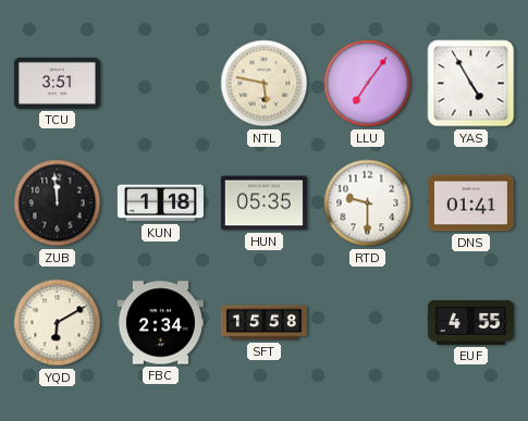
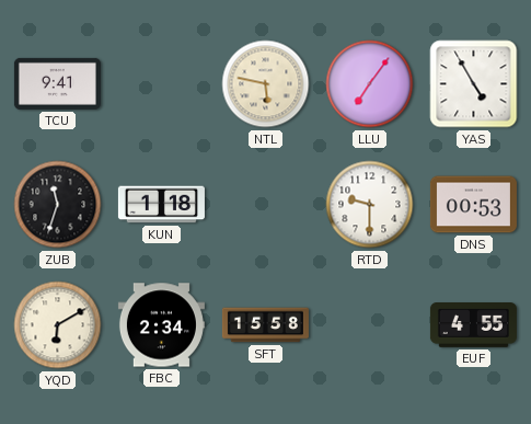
TCU: 3:51 -> 9:41 (57, 83)
ZUB: 11:59 -> 11:33 (58, 205)
HUN: 05:35 -> none (263, 203)
DNS: 01:41 -> 00:53 (473, 205)
